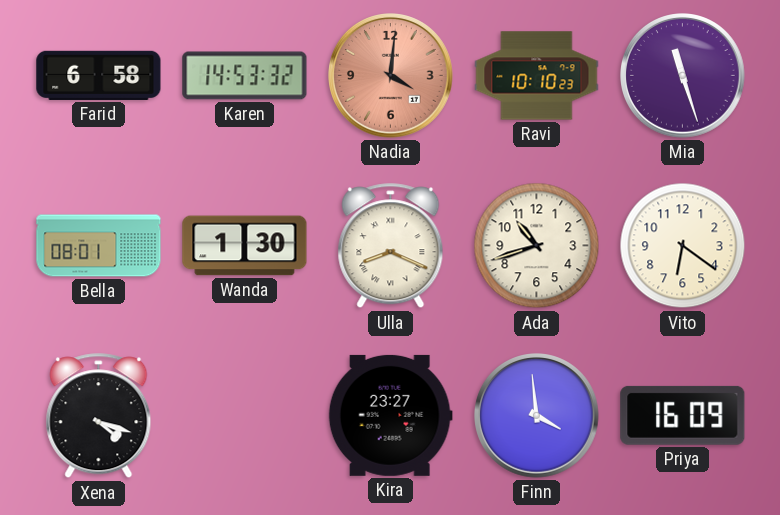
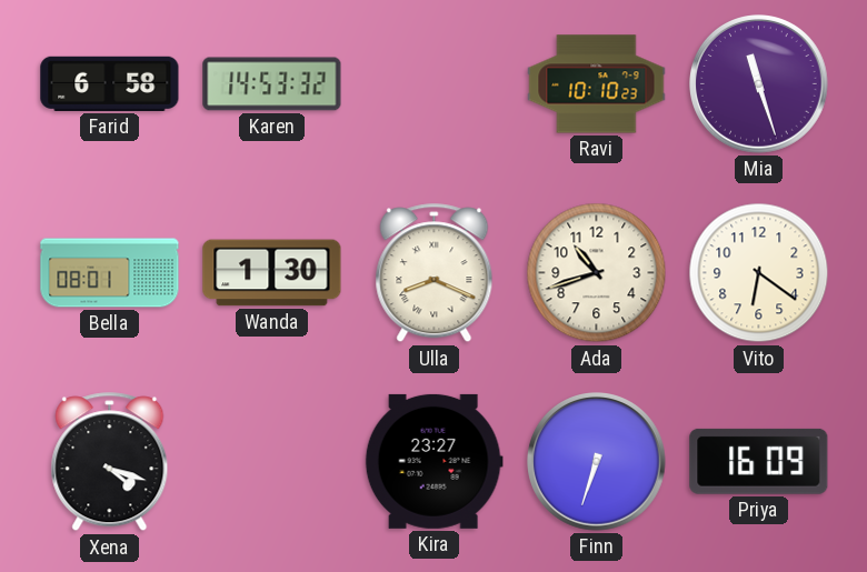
Nadia: 4:01 -> none (391, 76)
Finn: 3:59 -> 6:33 (597, 462)
